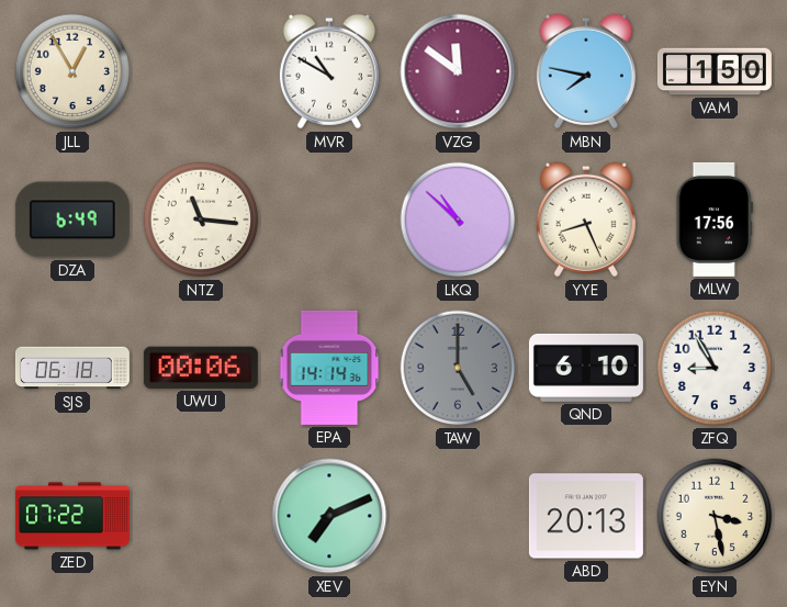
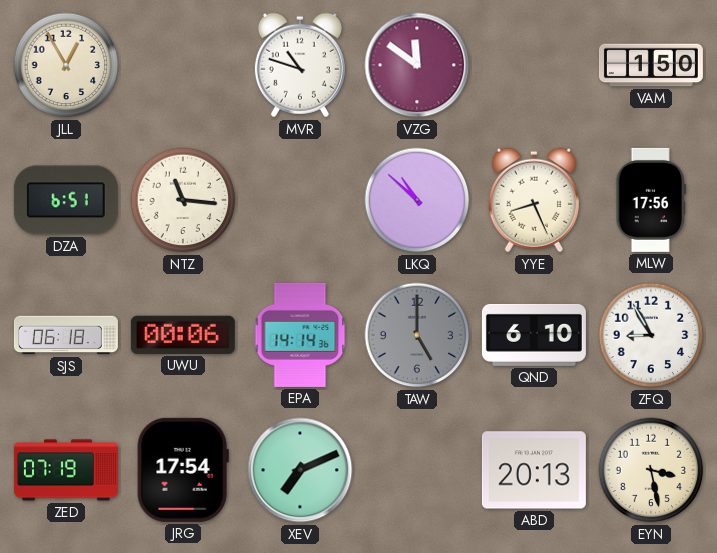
MVR: 10:50 -> 10:48 (300, 65)
MBN: 7:47 -> none (586, 71)
DZA: 6:49 -> 6:51 (66, 200)
ZED: 07:22 -> 07:19 (66, 470)
JRG: none -> 17:54 (183, 470)
